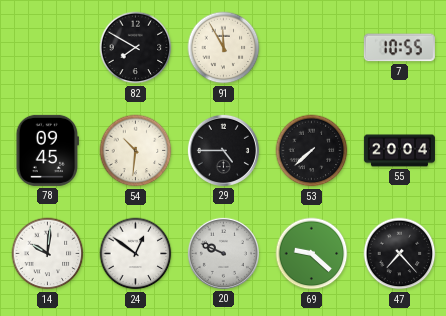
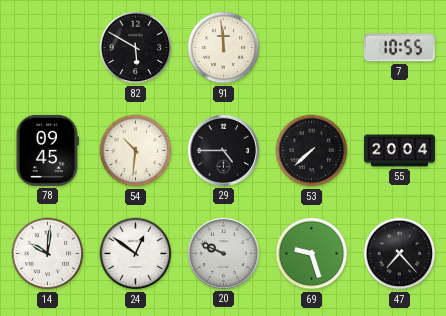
82: 7:50 -> 5:50 (136, 48)
91: 11:55 -> 11:59 (224, 48)
69: 9:22 -> 9:27 (312, 254)
